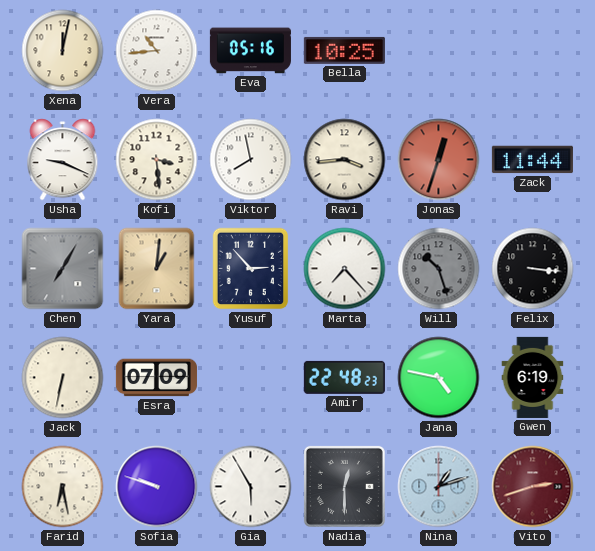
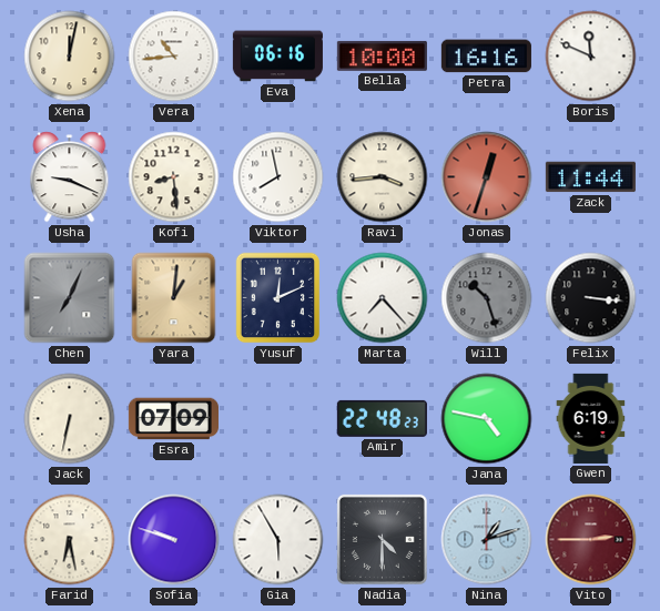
Eva: 05:16 -> 06:16 (277, 57)
Bella: 10:25 -> 10:00 (382, 55)
Petra: none -> 16:16 (486, 57)
Boris: none -> 11:49 (591, 57)
Kofi: 3:29 -> 8:29 (174, 177)
Chen: 7:05 -> 7:04 (70, 298)
Yusuf: 2:53 -> 12:11 (278, 298)
Nadia: 12:30 -> 4:30 (382, 539)
Vito: 2:42 -> 2:45 (591, 540)
